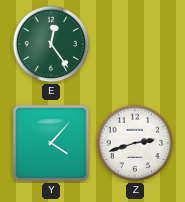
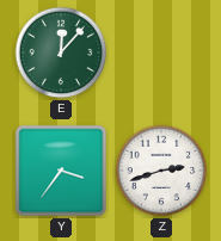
E: 12:24 -> 12:07 (61, 52)
Y: 4:07 -> 3:36 (61, 171)
